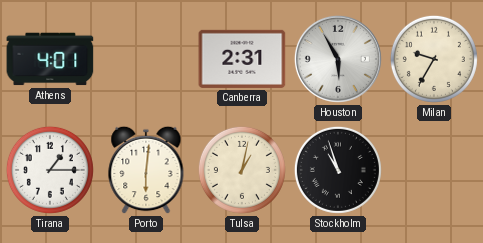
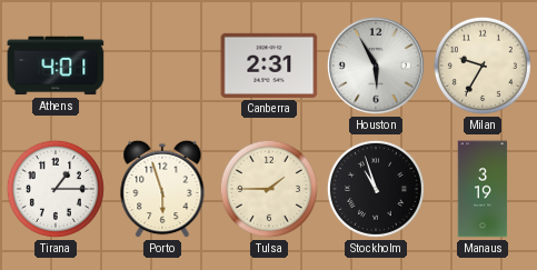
Porto: 6:01 -> 5:57 (162, 189)
Tulsa: 1:02 -> 1:45 (269, 189)
Manaus: none -> 3:19 (483, 189)
